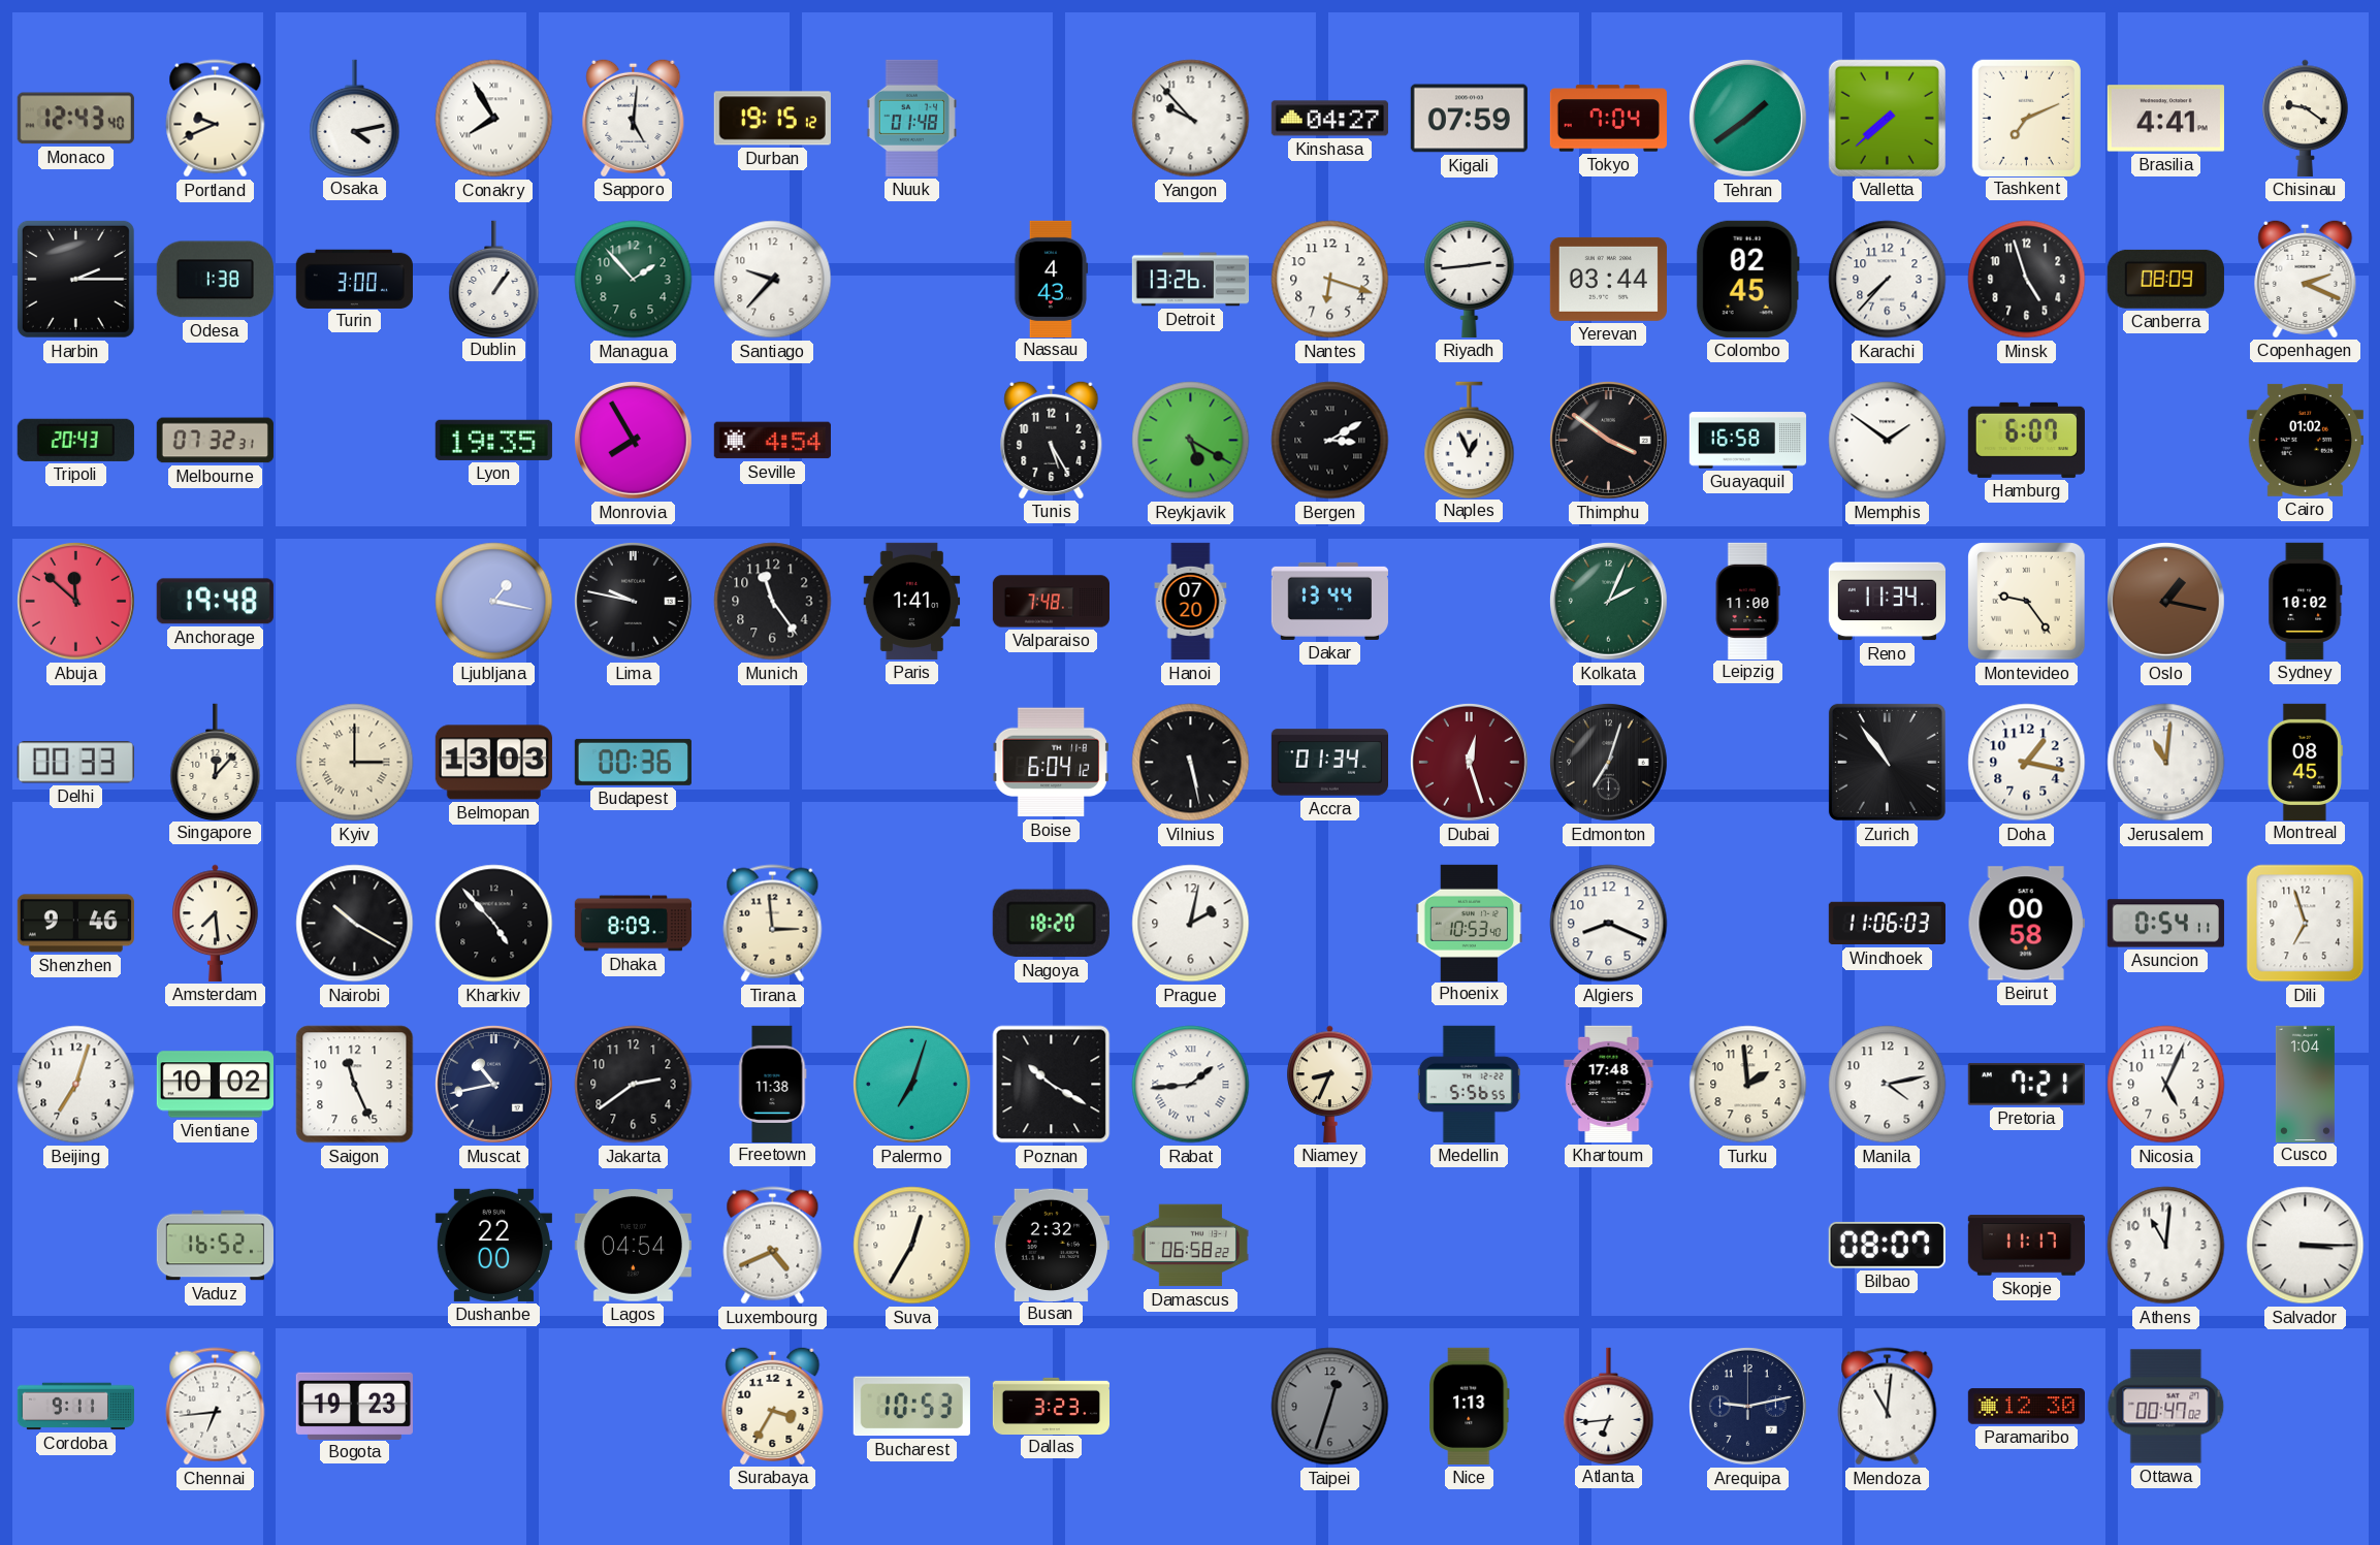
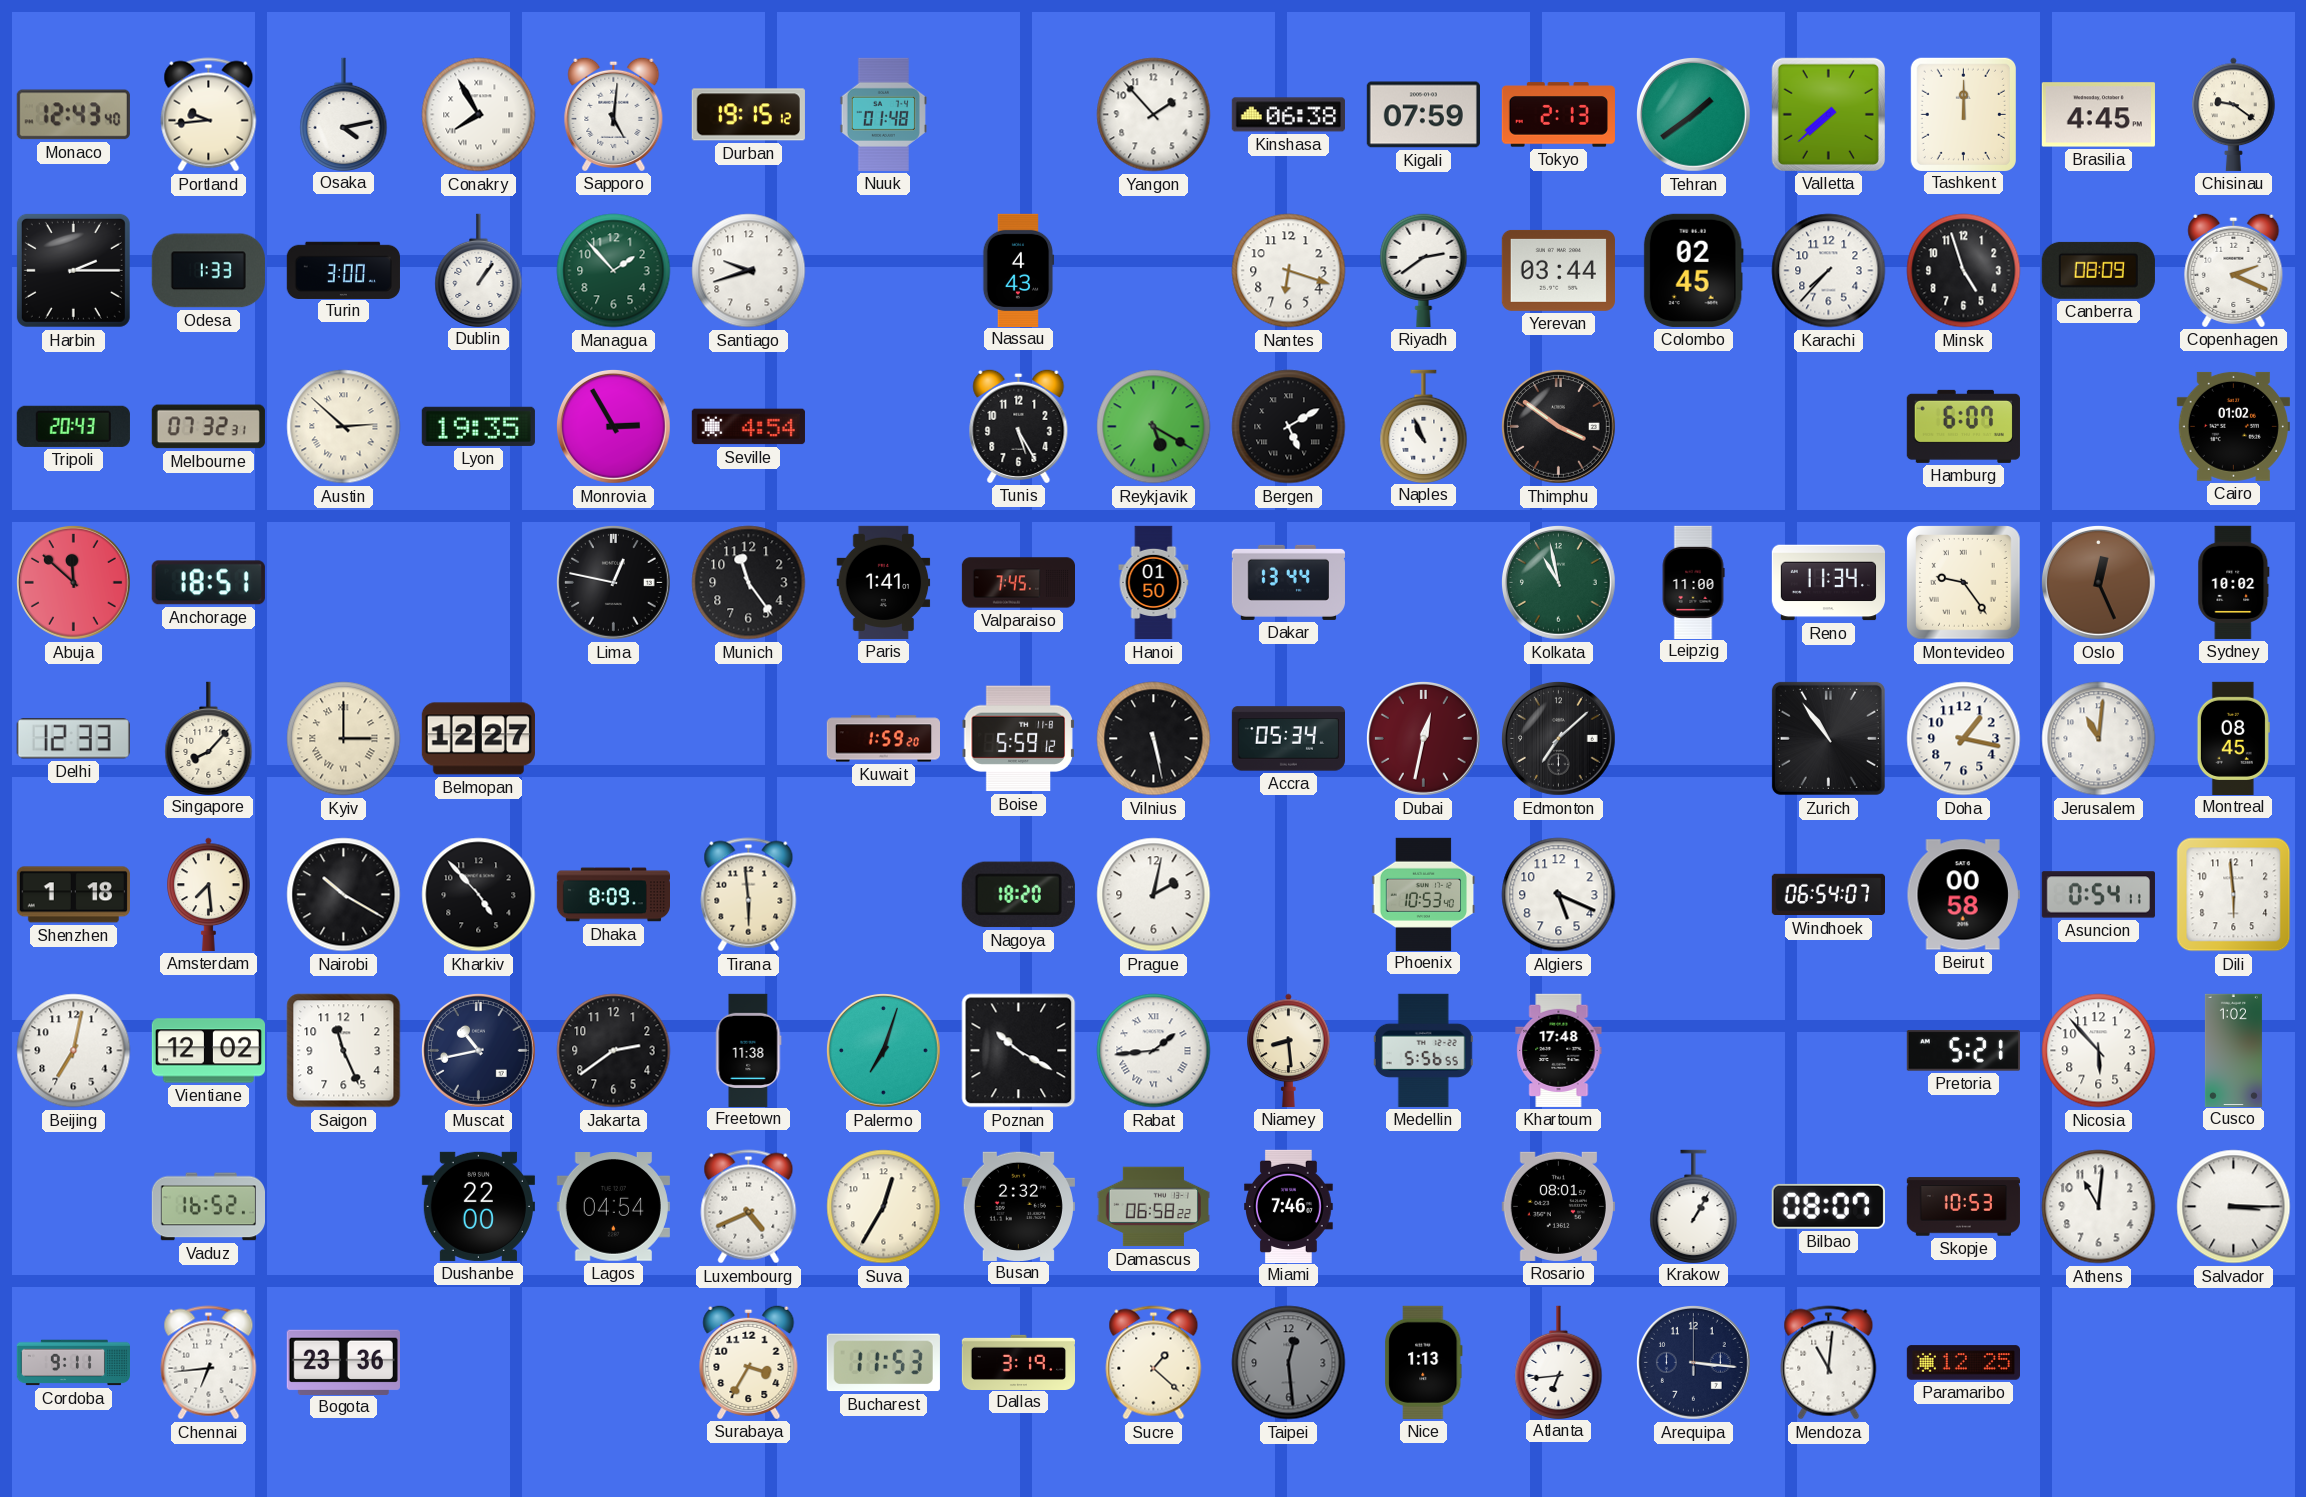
Portland: 9:41 -> 9:44 (209, 115)
Yangon: 9:53 -> 1:53 (1154, 115)
Kinshasa: 04:27 -> 06:38 (1288, 115)
Tokyo: 7:04 -> 2:13 (1558, 115)
Tashkent: 7:11 -> 12:00 (1963, 114)
Brasilia: 4:41 -> 4:45 (2098, 115)
Odesa: 1:38 -> 1:33 (208, 271)
Santiago: 9:37 -> 9:42 (749, 271)
Detroit: 13:26 -> none (1190, 280)
Riyadh: 2:44 -> 2:39 (1424, 270)
Austin: none -> 2:52 (344, 427)
Monrovia: 7:55 -> 2:55 (614, 427)
Bergen: 3:10 -> 5:10 (1289, 427)
Naples: 12:56 -> 10:56 (1424, 426)
Guayaquil: 16:58 -> none (1747, 441)
Memphis: 1:51 -> none (1888, 441)
Anchorage: 19:48 -> 18:51 (208, 583)
Ljubljana: 1:17 -> none (494, 602)
Lima: 9:47 -> 12:47 (614, 583)
Valparaiso: 7:48 -> 7:45 (1019, 583)
Hanoi: 07:20 -> 01:50 (1154, 583)
Kolkata: 2:04 -> 10:58 (1559, 583)
Oslo: 1:17 -> 12:26 (2099, 583)
Delhi: 00:33 -> 12:33 (73, 739)
Singapore: 12:07 -> 8:07 (209, 738)
Belmopan: 13:03 -> 12:27 (478, 739)
Budapest: 00:36 -> none (633, 762)
Kuwait: none -> 1:59 (883, 739)
Boise: 6:04 -> 5:59 (1018, 739)
Accra: 01:34 -> 05:34 (1288, 739)
Dubai: 12:27 -> 12:32 (1424, 739)
Edmonton: 7:03 -> 7:08 (1559, 739)
Shenzhen: 9:46 -> 1:18 (73, 895)
Tirana: 2:59 -> 5:59 (749, 895)
Algiers: 8:19 -> 5:19 (1559, 895)
Windhoek: 11:06 -> 06:54 (1828, 895)
Dili: 6:57 -> 5:59 (2234, 895)
Beijing: 7:03 -> 7:02 (74, 1051)
Vientiane: 10:02 -> 12:02 (208, 1051)
Niamey: 8:34 -> 8:29 (1289, 1050)
Turku: 1:59 -> none (1748, 1085)
Manila: 4:13 -> none (1888, 1085)
Pretoria: 7:21 -> 5:21 (1963, 1051)
Nicosia: 5:04 -> 5:53 (2099, 1051)
Cusco: 1:04 -> 1:02 (2233, 1050)
Miami: none -> 7:46 (1289, 1206)
Rosario: none -> 08:01 (1558, 1206)
Krakow: none -> 1:05 (1694, 1206)
Skopje: 11:17 -> 10:53 (1963, 1207)
Bogota: 19:23 -> 23:36 (343, 1362)
Bucharest: 10:53 -> 11:53 (883, 1363)
Dallas: 3:23 -> 3:19 (1018, 1362)
Sucre: none -> 1:22 (1154, 1363)
Taipei: 12:33 -> 12:29 (1289, 1363)
Arequipa: 9:13 -> 3:16 (1694, 1363)
Paramaribo: 12:30 -> 12:25 (1963, 1363)
Ottawa: 00:47 -> none (2166, 1407)
